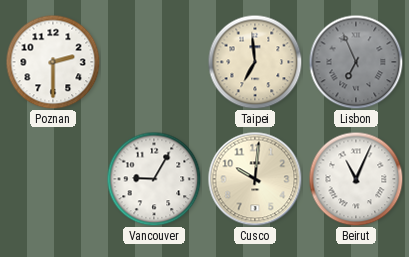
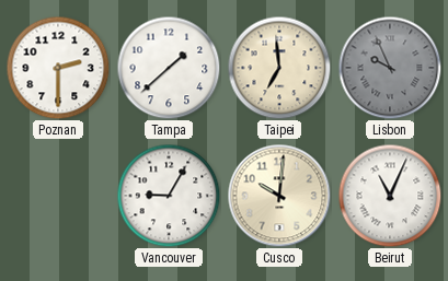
Tampa: none -> 1:38 (169, 68)
Lisbon: 6:56 -> 9:56 (390, 68)
